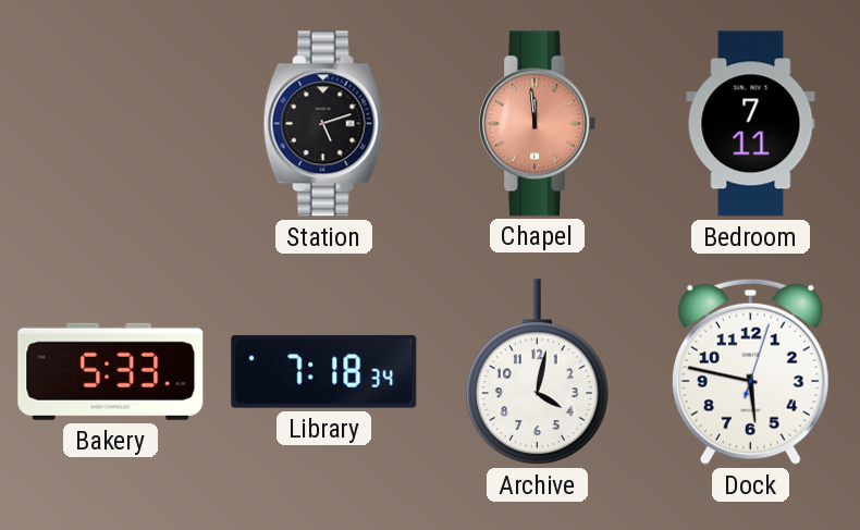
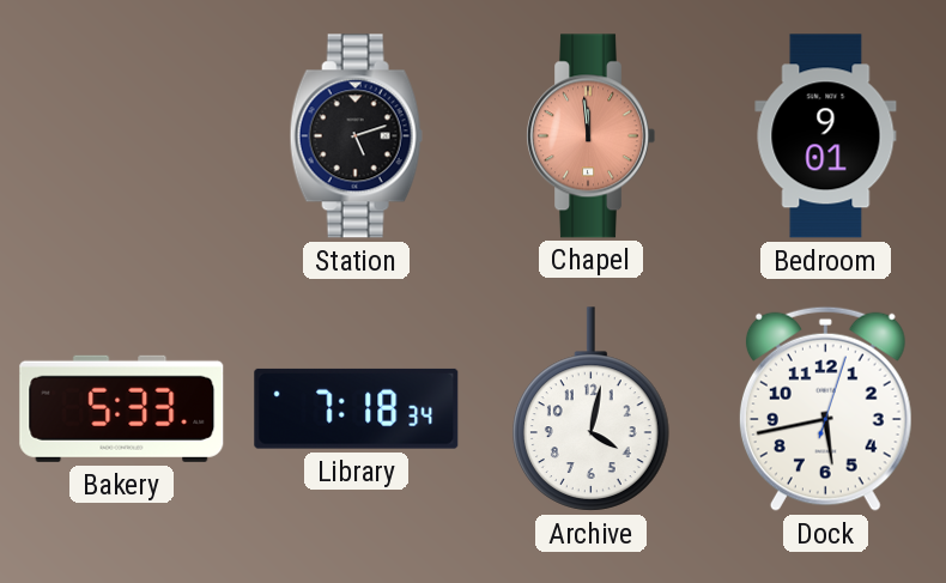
Bedroom: 7:11 -> 9:01 (826, 136)
Dock: 5:47 -> 5:43 (825, 408)
